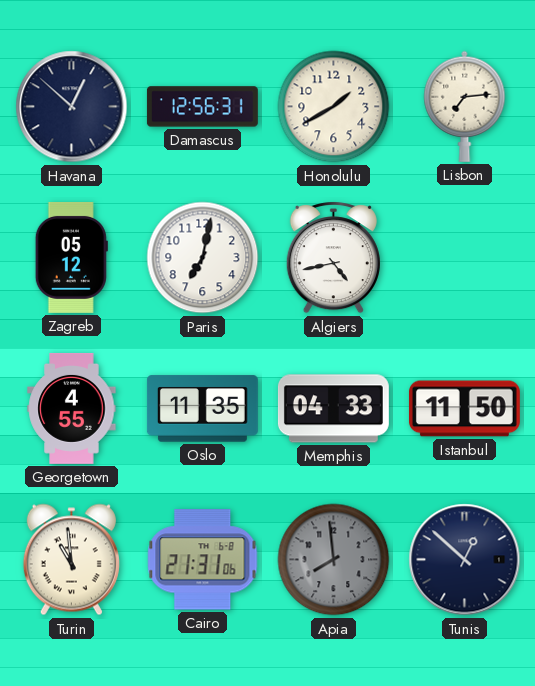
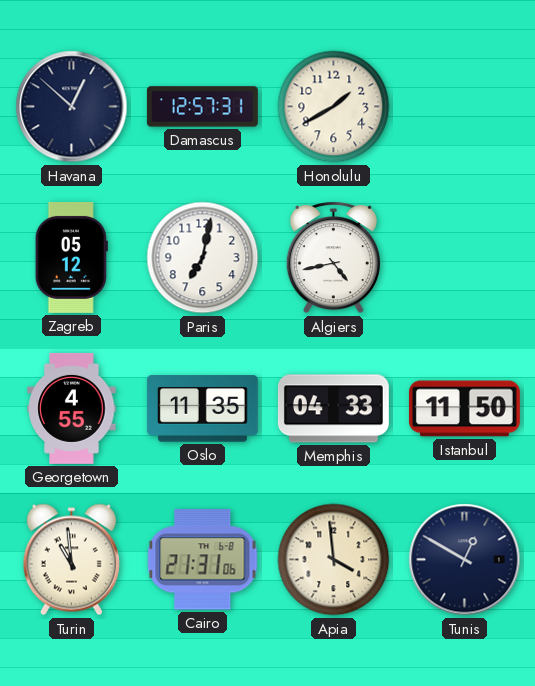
Damascus: 12:56 -> 12:57 (202, 107)
Lisbon: 7:14 -> none (465, 106)
Apia: 7:59 -> 3:59 (334, 560)
Apia dial: grey -> cream (334, 560)
Tunis: 12:52 -> 12:50 (465, 560)
